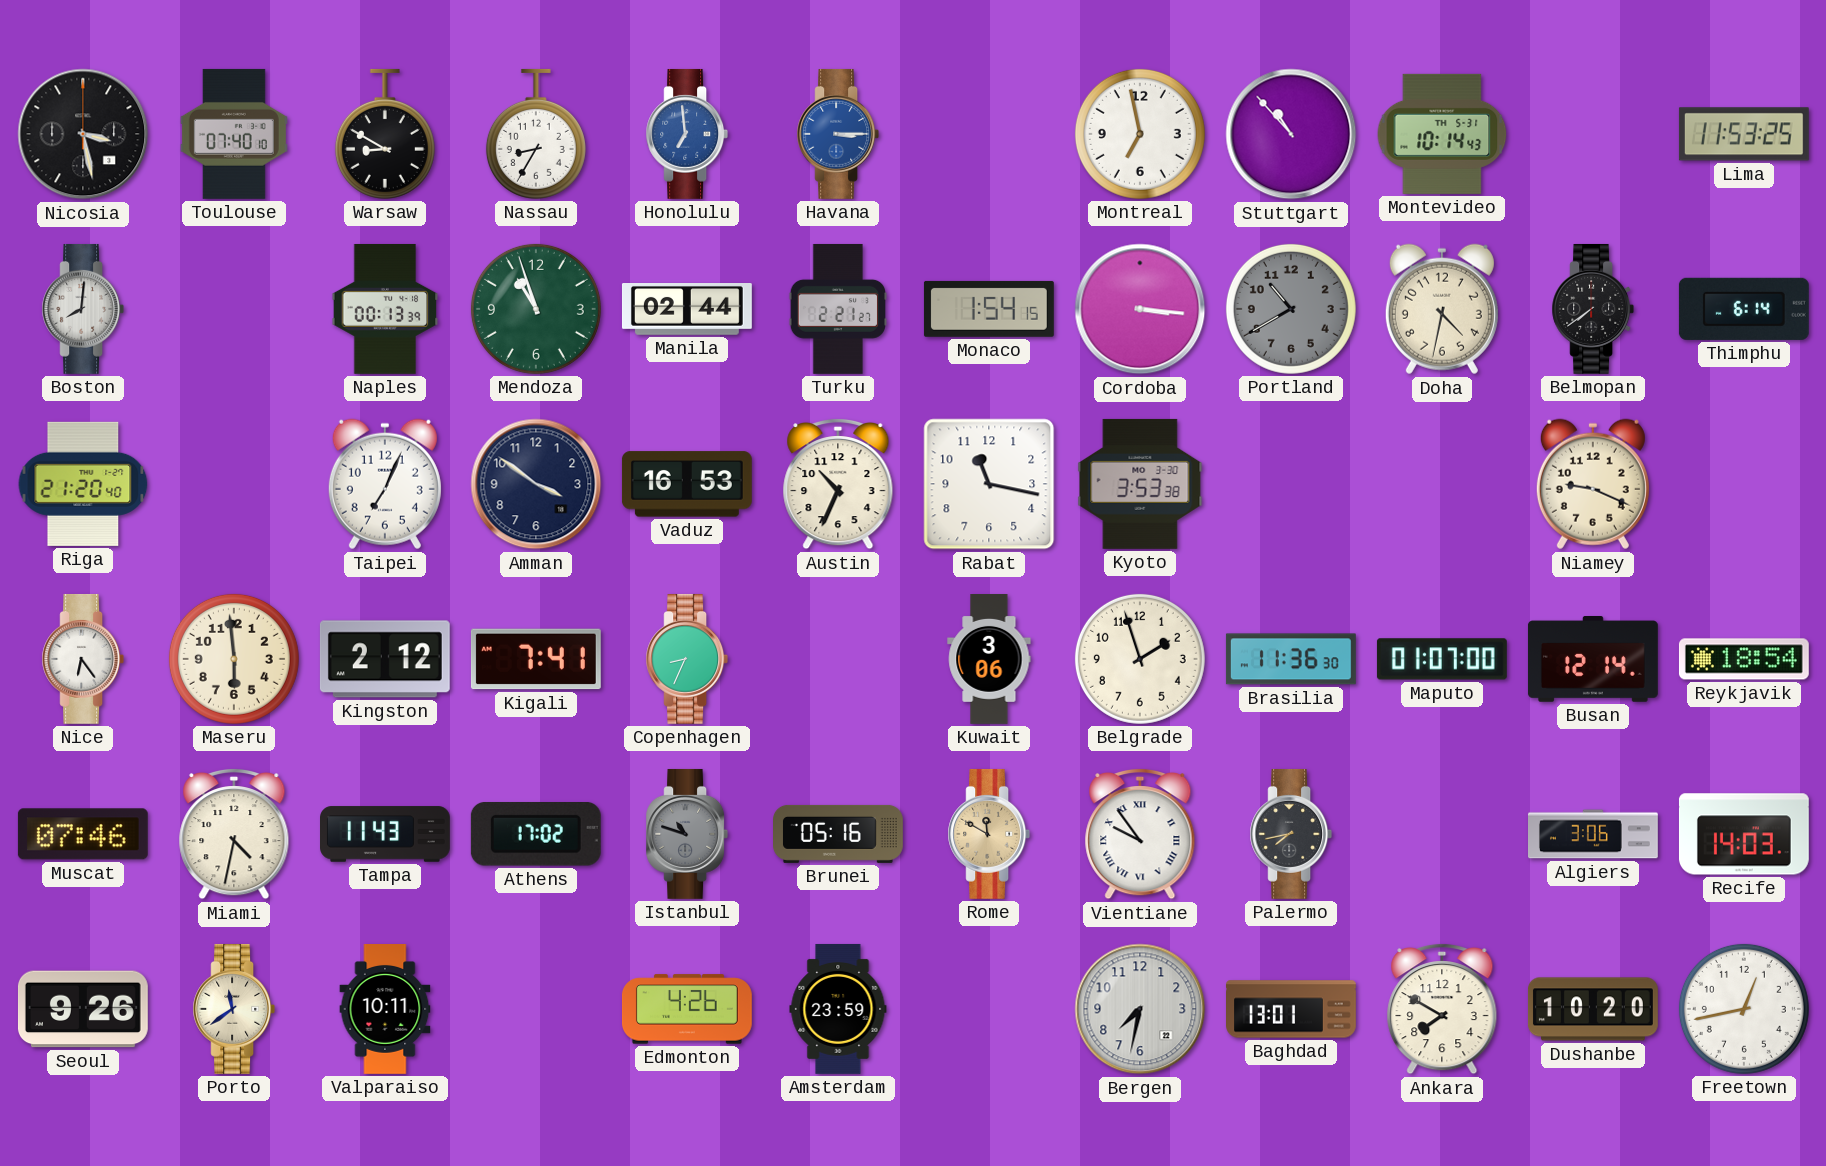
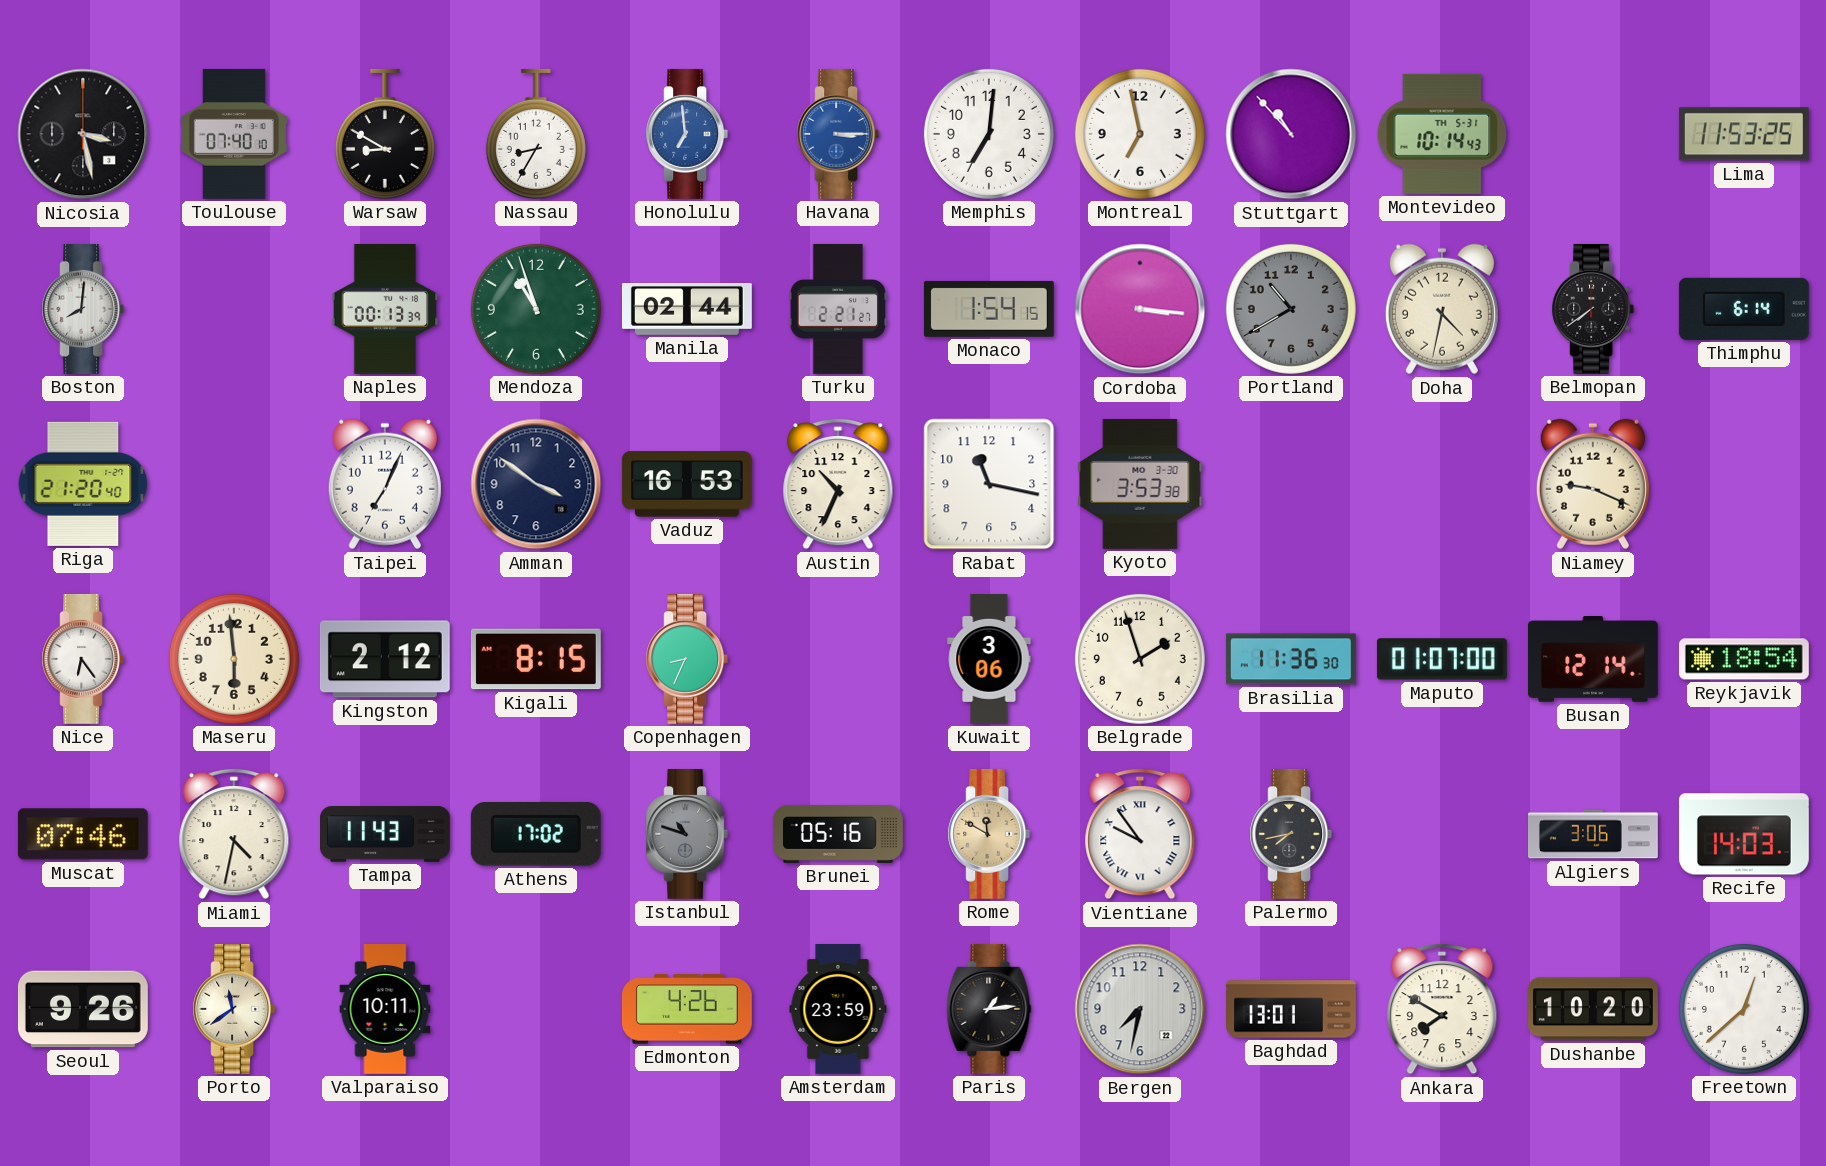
Memphis: none -> 7:01 (989, 134)
Kigali: 7:41 -> 8:15 (536, 659)
Paris: none -> 1:14 (989, 1009)
Freetown: 12:43 -> 12:38 (1744, 1009)
